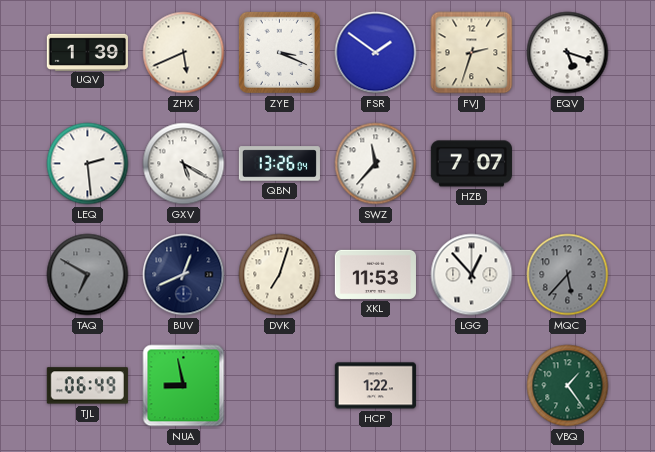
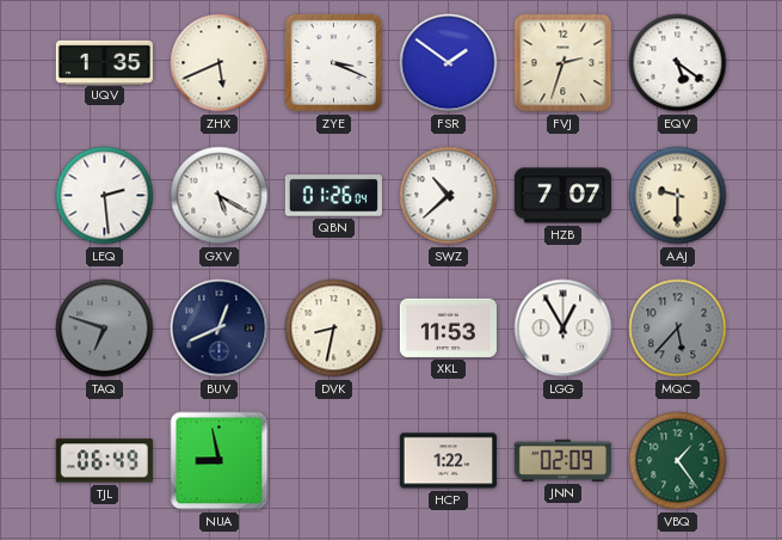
UQV: 1:39 -> 1:35 (104, 62)
EQV: 5:18 -> 5:21 (678, 63)
QBN: 13:26 -> 01:26 (333, 196)
SWZ: 11:37 -> 10:38 (449, 196)
AAJ: none -> 9:30 (678, 196)
TAQ: 6:50 -> 6:48 (105, 329)
DVK: 7:03 -> 8:32 (334, 329)
LGG: 12:53 -> 12:55 (564, 329)
JNN: none -> 02:09 (562, 460)
